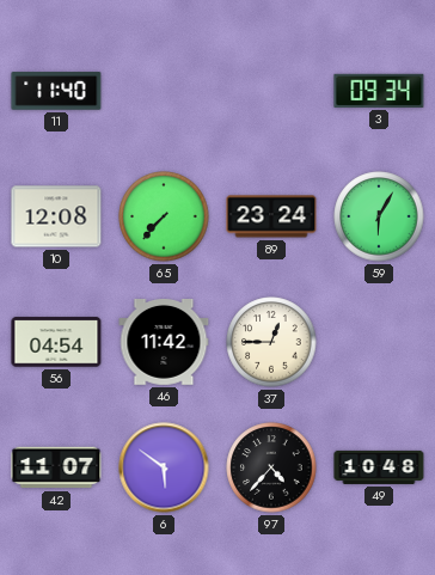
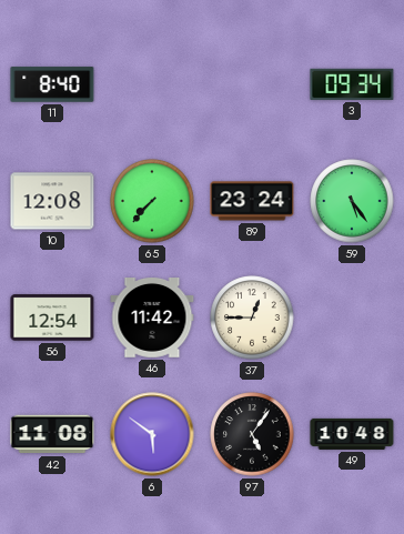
11: 11:40 -> 8:40 (52, 84)
59: 6:05 -> 5:24 (352, 201)
56: 04:54 -> 12:54 (52, 318)
42: 11:07 -> 11:08 (52, 434)
97: 4:37 -> 5:06 (252, 434)
